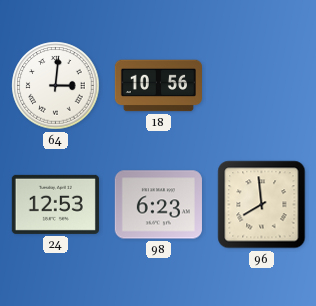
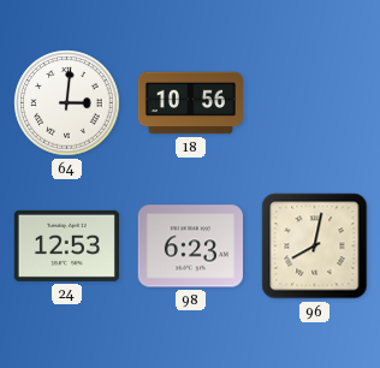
96: 7:59 -> 8:02 (315, 247)
